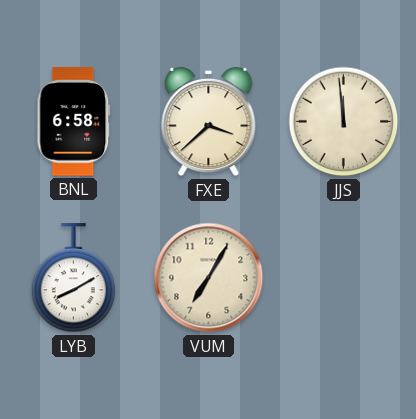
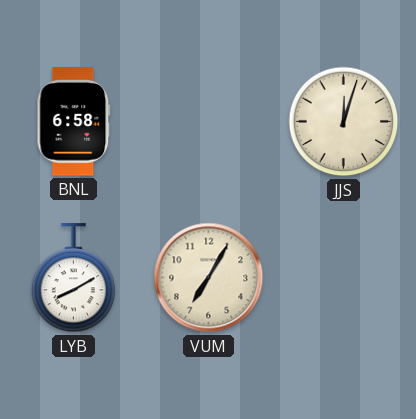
FXE: 3:38 -> none (209, 122)
JJS: 11:59 -> 12:03 (344, 122)
